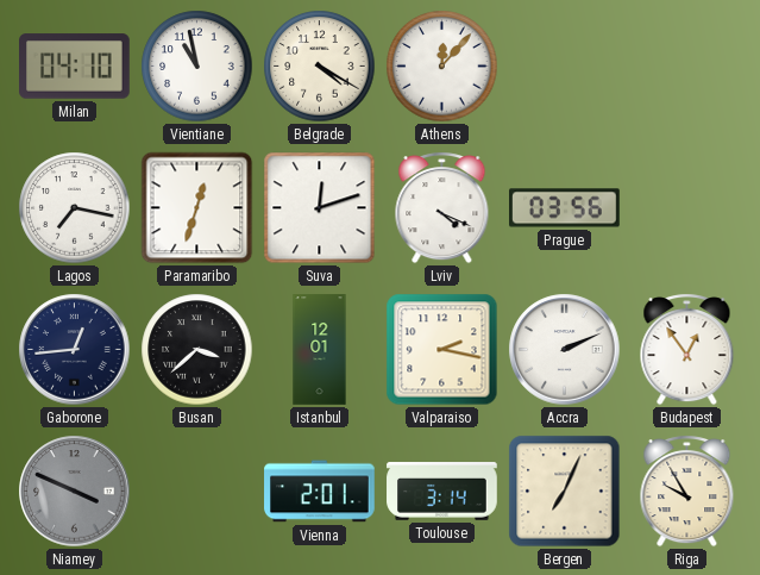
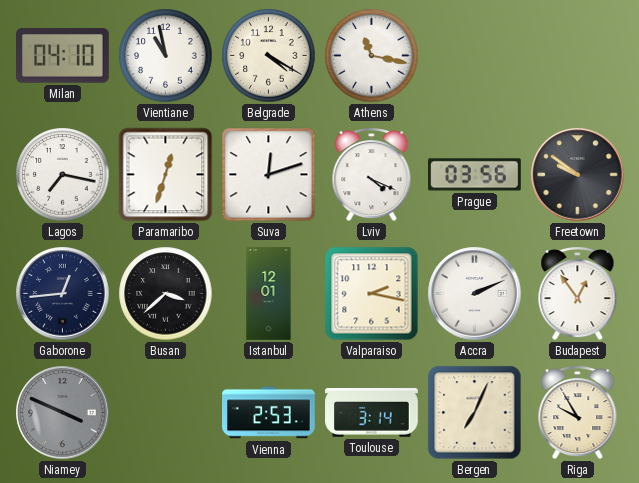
Athens: 12:07 -> 11:17 (372, 56)
Freetown: none -> 9:51 (578, 175)
Vienna: 2:01 -> 2:53 (269, 413)
